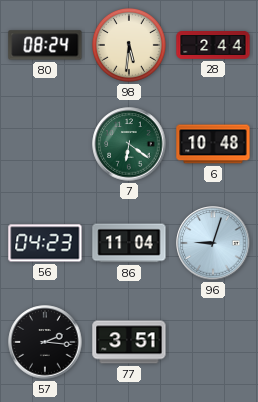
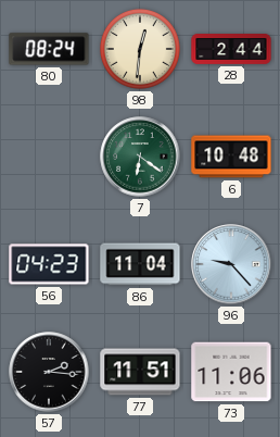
98: 5:31 -> 12:31 (140, 49)
96: 9:03 -> 9:23 (231, 264)
77: 3:51 -> 11:51 (140, 372)
73: none -> 11:06 (231, 372)
